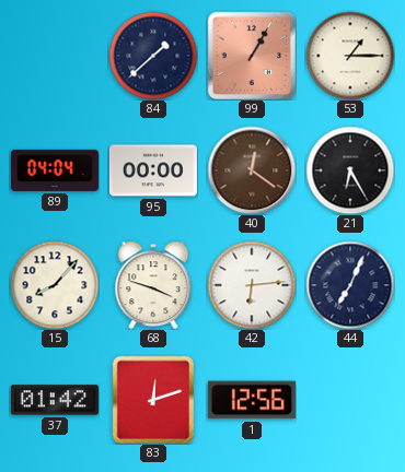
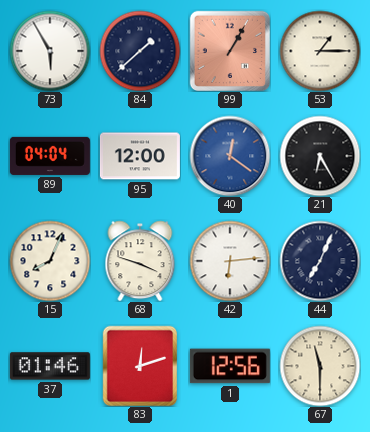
73: none -> 5:55 (50, 51)
95: 00:00 -> 12:00 (140, 156)
40 dial: brown -> blue (230, 156)
15: 8:07 -> 8:04 (50, 261)
37: 01:42 -> 01:46 (50, 366)
67: none -> 11:30 (320, 366)
